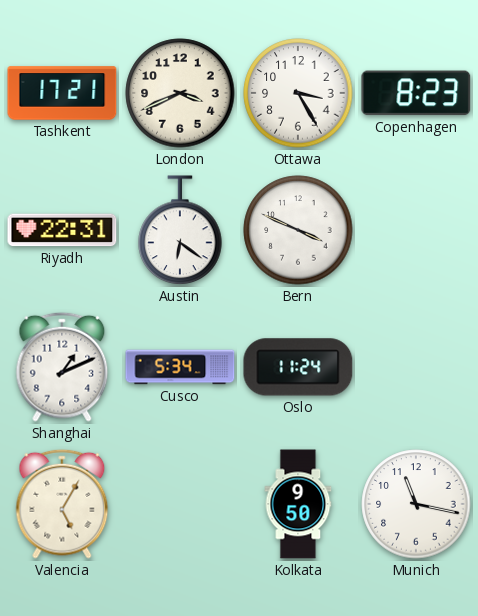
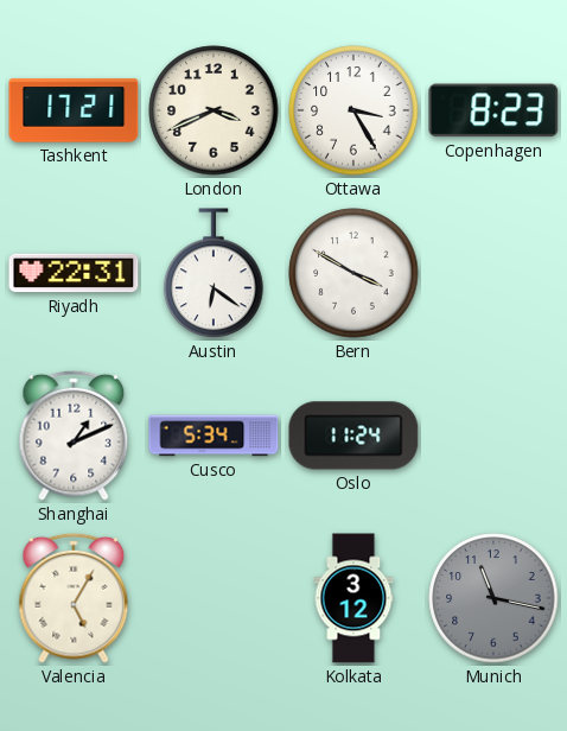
Bern: 3:49 -> 3:50 (353, 273)
Kolkata: 9:50 -> 3:12 (353, 598)
Munich dial: white -> grey (493, 598)
